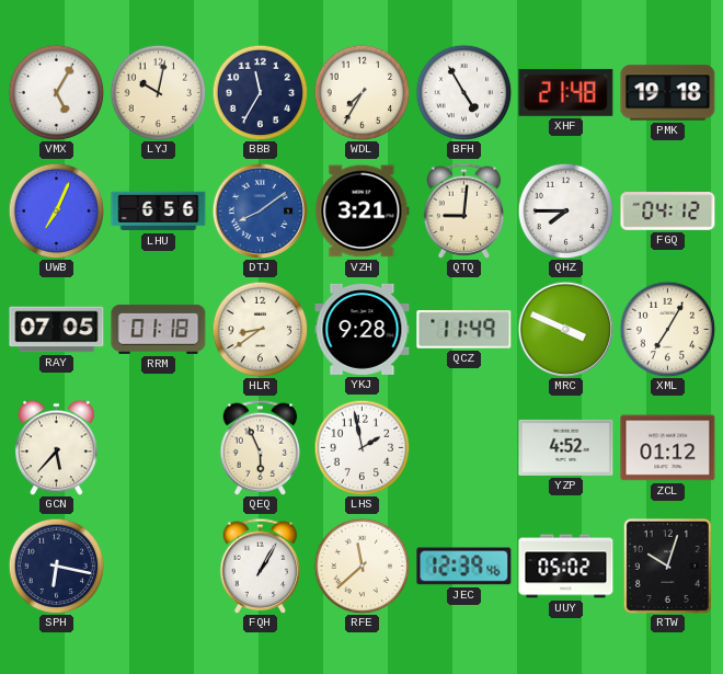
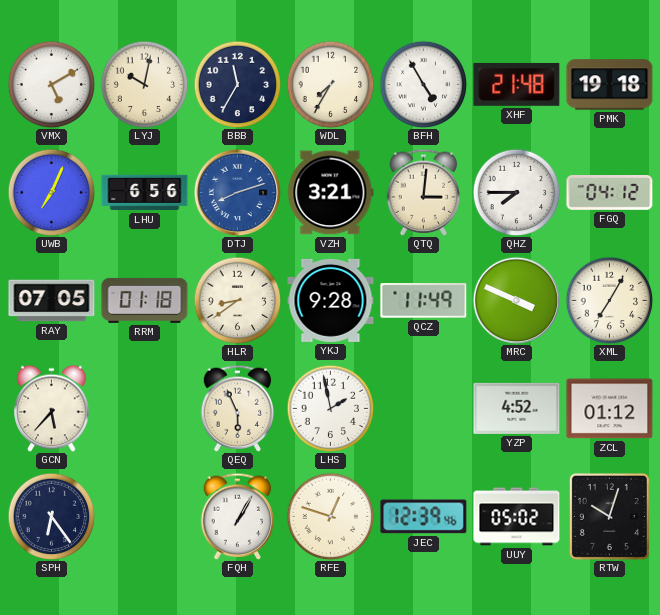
VMX: 5:05 -> 5:10 (51, 84)
DTJ: 8:09 -> 8:12 (237, 192)
QTQ: 9:01 -> 3:01 (424, 192)
SPH: 6:17 -> 6:24 (51, 516)
RFE: 11:38 -> 12:48 (330, 516)
